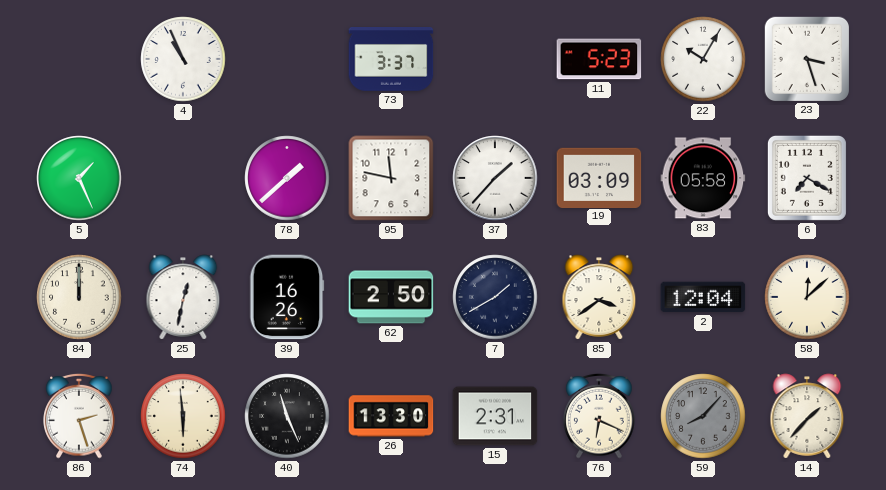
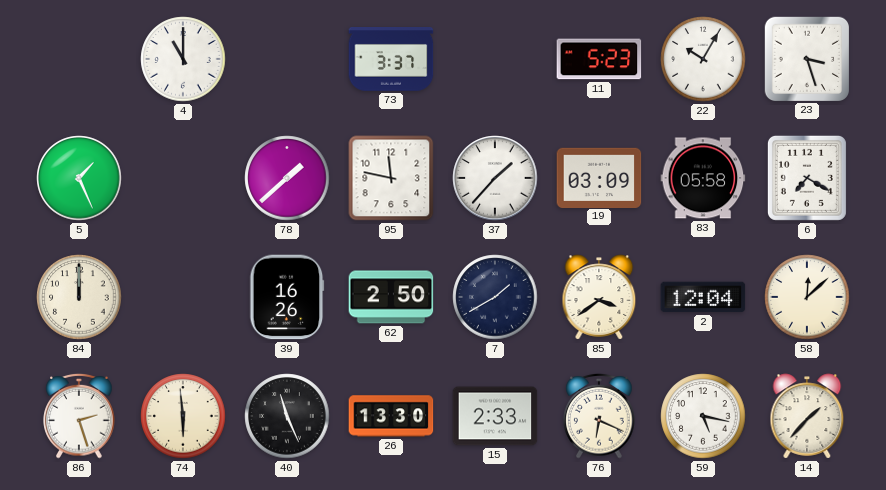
4: 10:56 -> 11:00 (183, 59)
25: 12:32 -> none (183, 297)
15: 2:31 -> 2:33 (495, 416)
59: 8:07 -> 5:17 (703, 416)
59 dial: grey -> white (703, 416)
